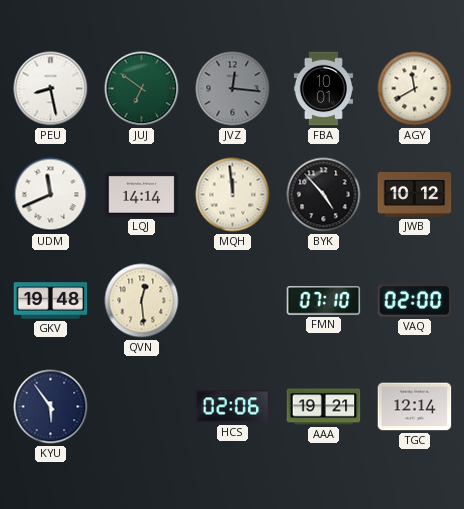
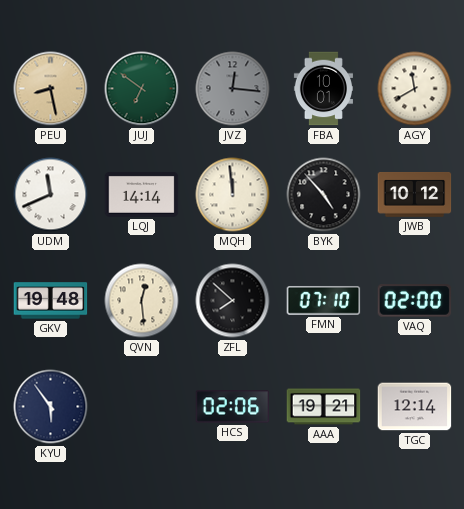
PEU dial: white -> champagne (51, 89)
ZFL: none -> 7:52 (233, 301)
